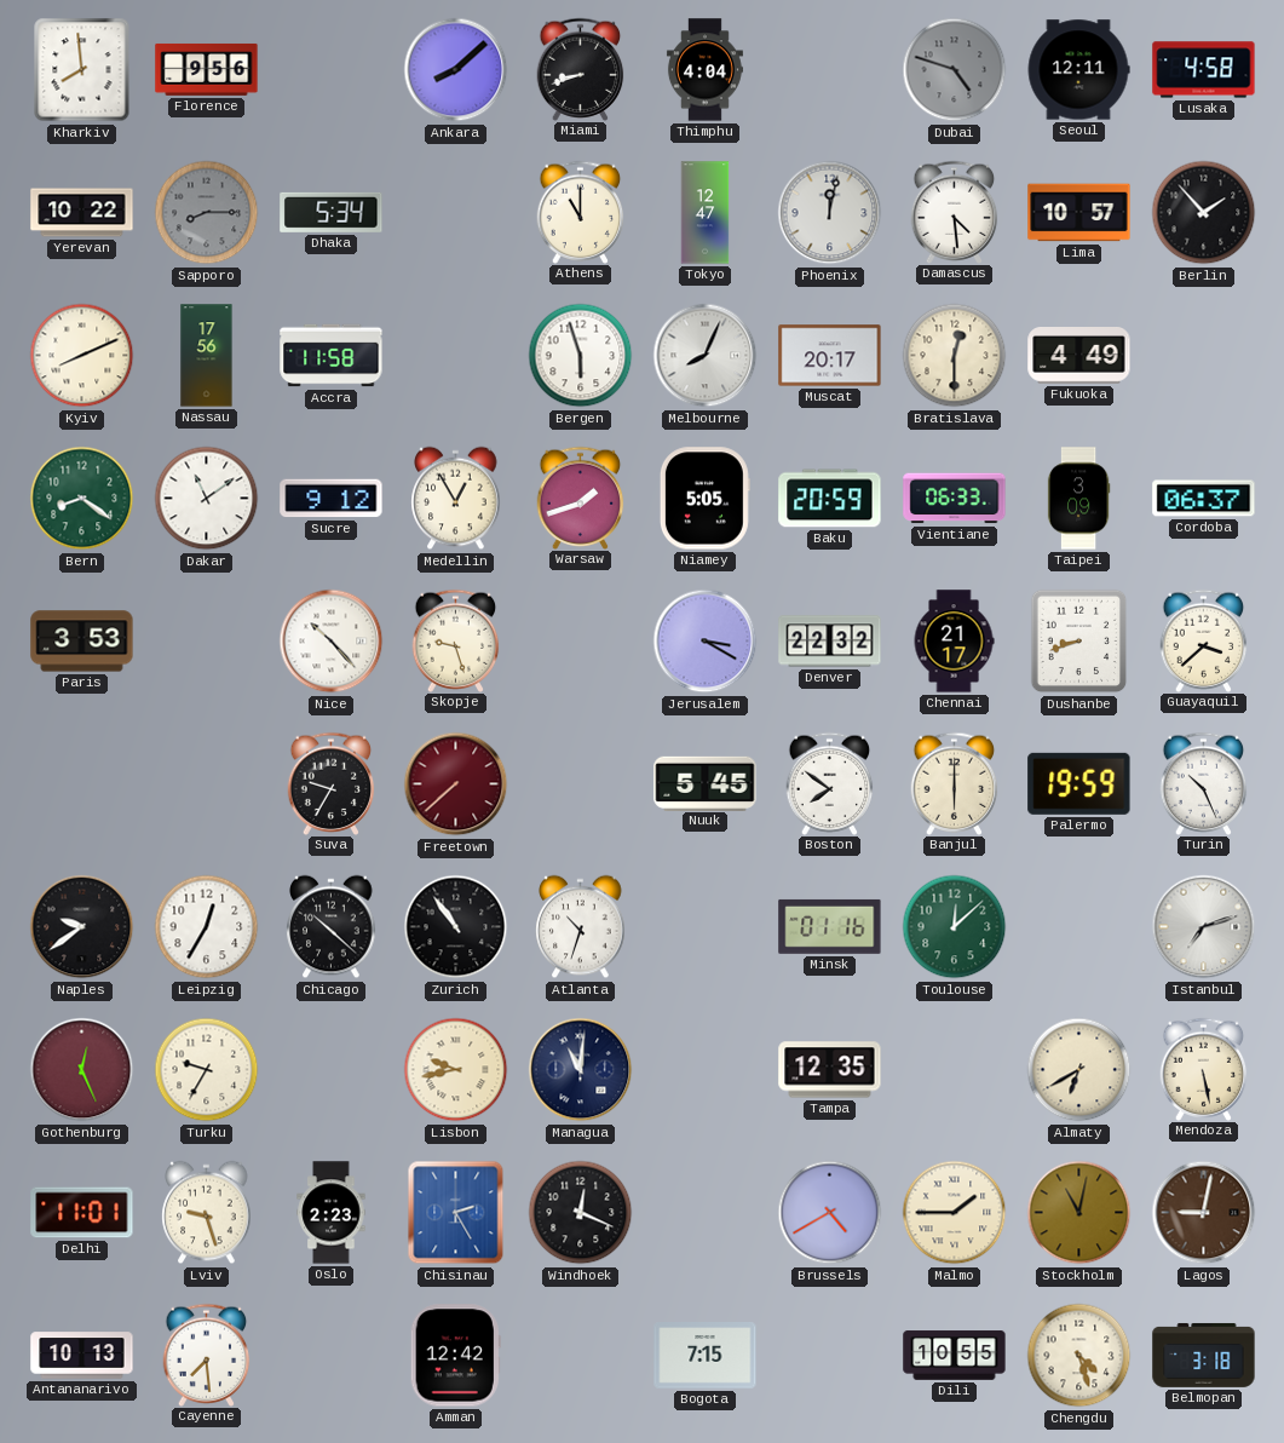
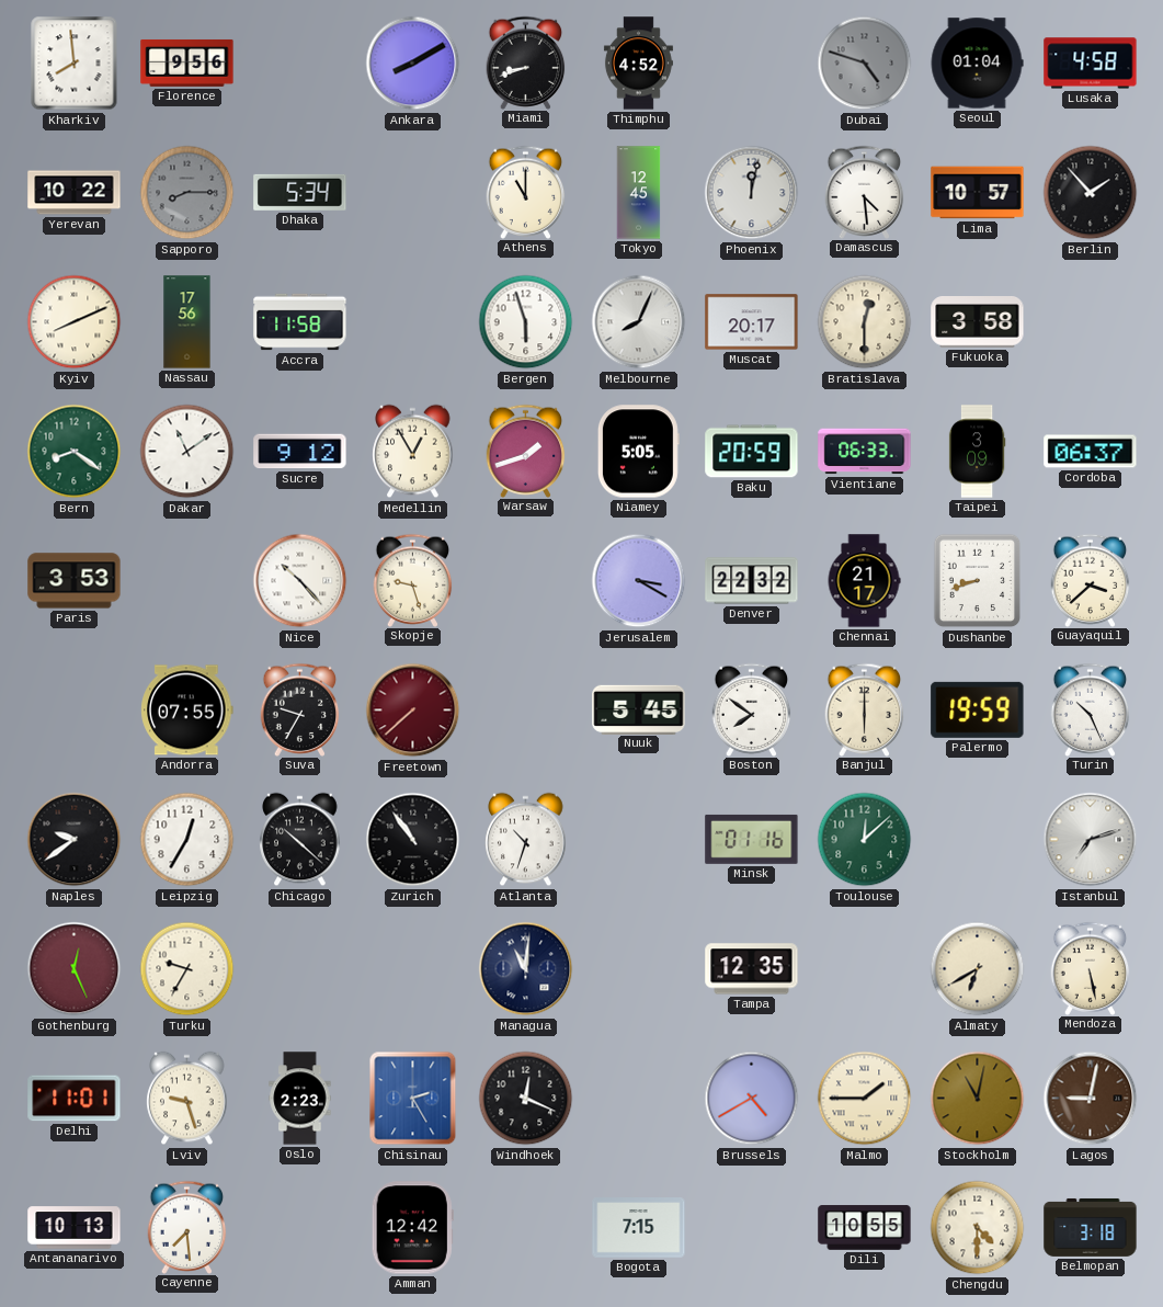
Ankara: 8:08 -> 8:10 (413, 64)
Thimphu: 4:04 -> 4:52 (638, 64)
Seoul: 12:11 -> 01:04 (977, 64)
Tokyo: 12:47 -> 12:45 (639, 193)
Fukuoka: 4:49 -> 3:58 (978, 322)
Andorra: none -> 07:55 (187, 711)
Lisbon: 9:43 -> none (456, 1070)
Chengdu: 4:27 -> 4:30 (978, 1228)
